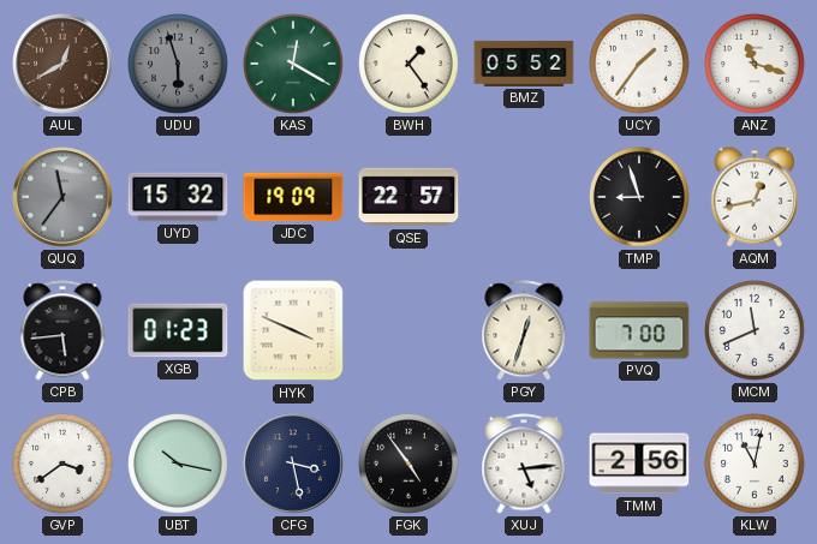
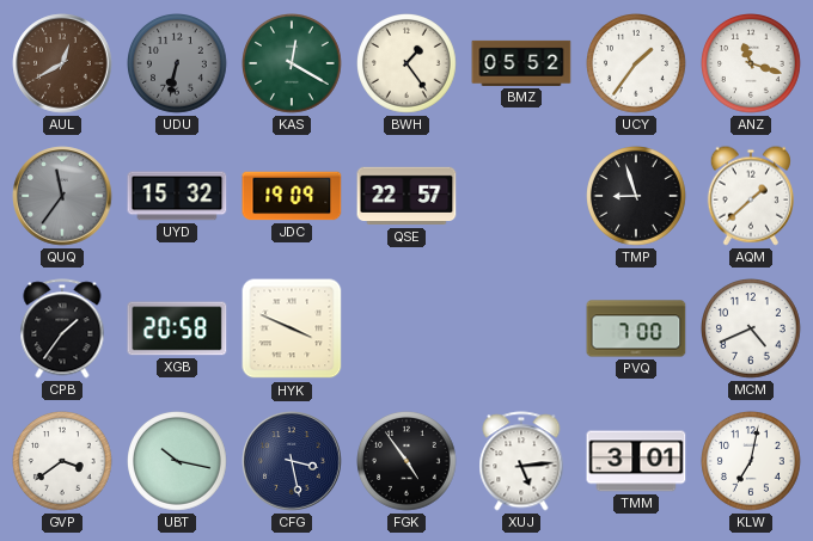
UDU: 5:57 -> 6:32 (178, 64)
AQM: 12:43 -> 1:38 (751, 196)
CPB: 5:44 -> 1:36 (62, 328)
XGB: 01:23 -> 20:58 (177, 328)
PGY: 12:33 -> none (524, 330)
MCM: 11:41 -> 4:41 (752, 330)
TMM: 2:56 -> 3:01 (636, 461)
KLW: 11:02 -> 7:02 (752, 462)
